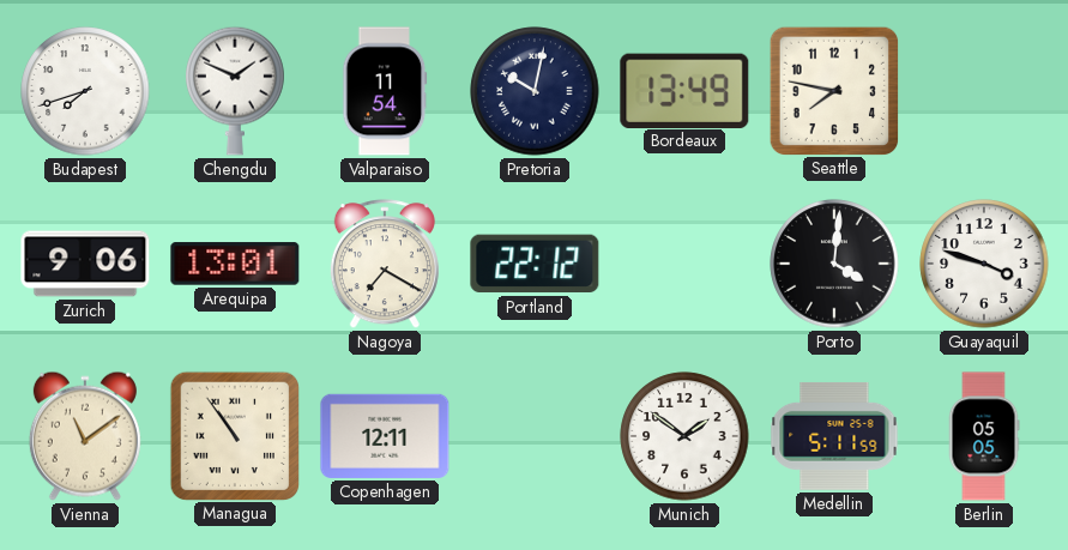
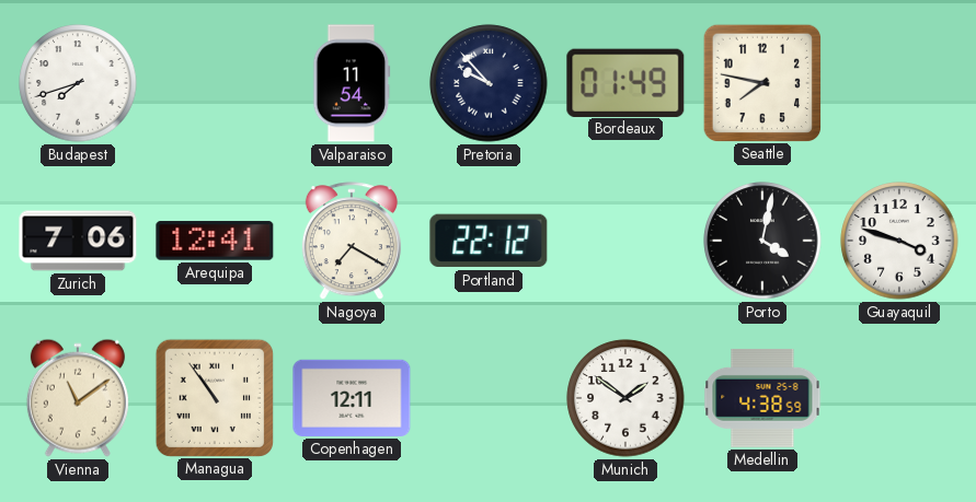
Chengdu: 1:49 -> none (235, 91)
Pretoria: 10:02 -> 9:53 (489, 83)
Bordeaux: 13:49 -> 01:49 (625, 82)
Zurich: 9:06 -> 7:06 (78, 241)
Arequipa: 13:01 -> 12:41 (215, 241)
Porto: 4:01 -> 4:02 (762, 241)
Medellin: 5:11 -> 4:38 (762, 398)
Berlin: 05:05 -> none (984, 436)
